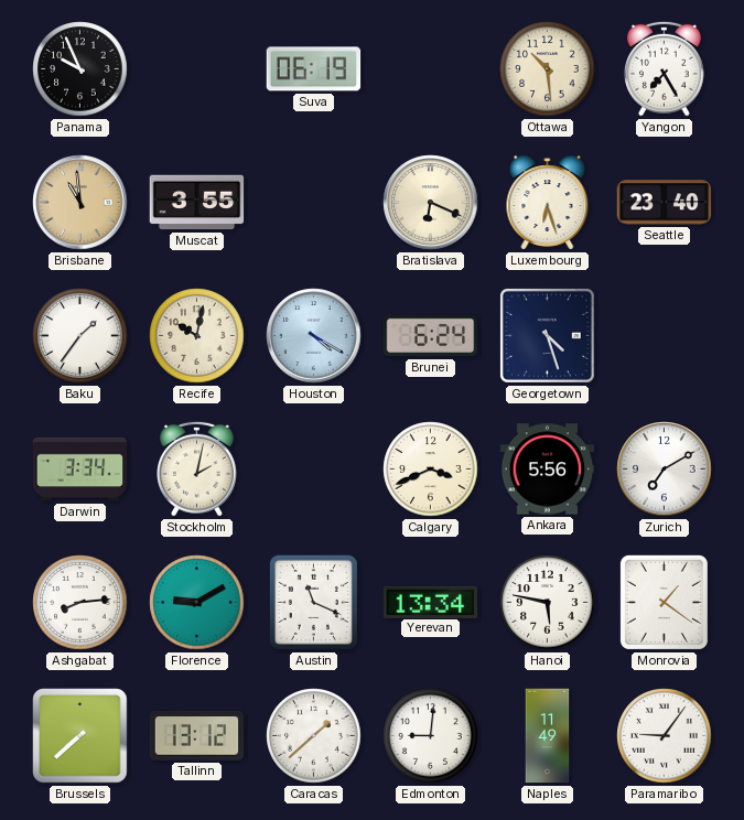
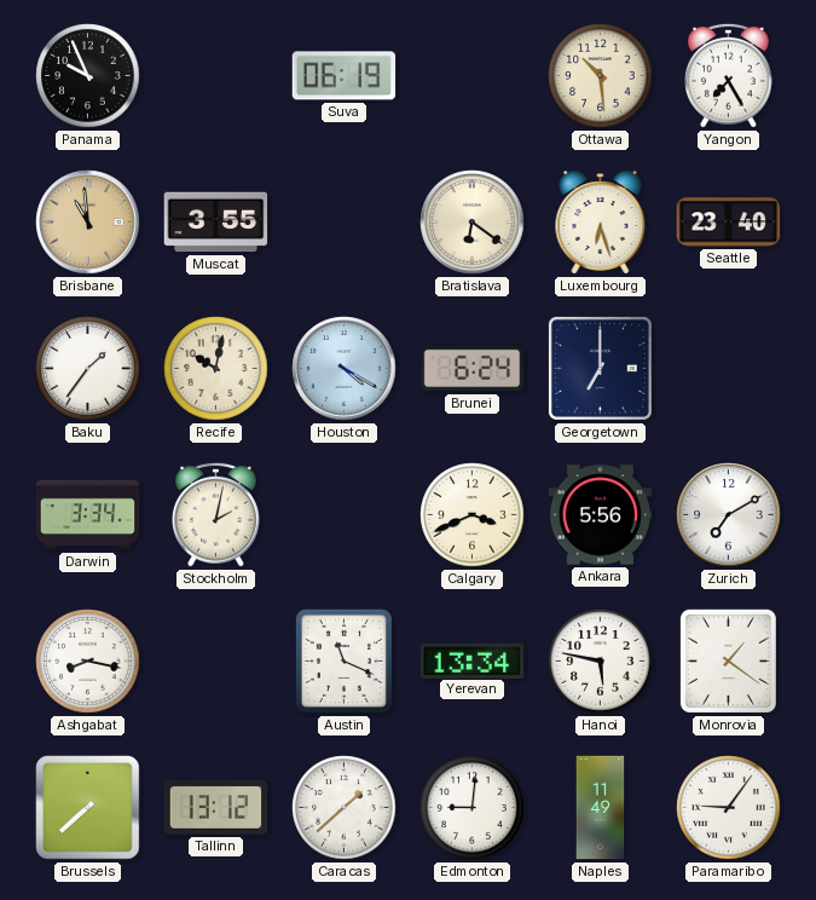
Bratislava: 6:19 -> 6:21 (473, 223)
Georgetown: 4:27 -> 7:00 (600, 368)
Ashgabat: 8:14 -> 8:17 (88, 662)
Florence: 9:10 -> none (197, 603)
